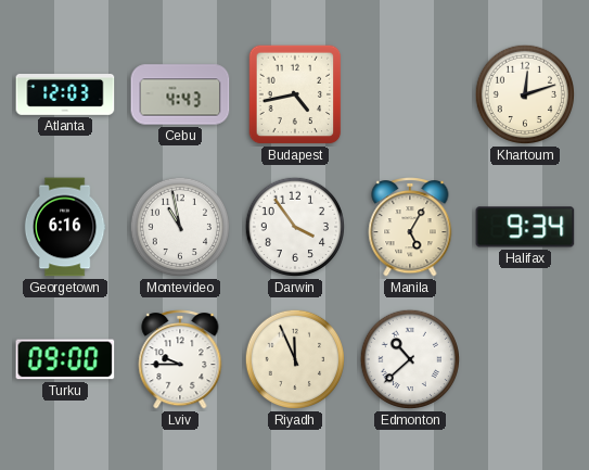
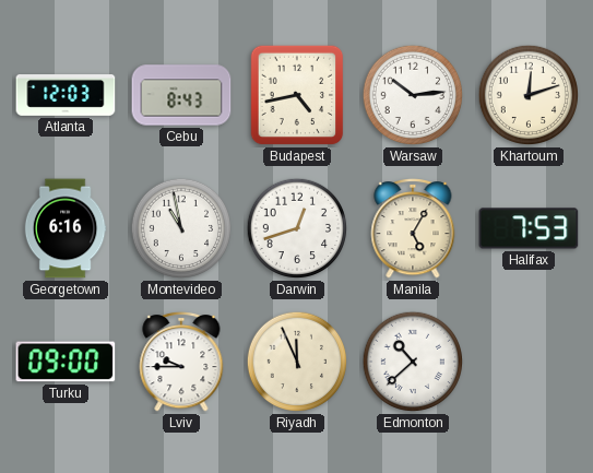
Cebu: 4:43 -> 8:43 (181, 95)
Warsaw: none -> 10:14 (413, 95)
Darwin: 3:54 -> 12:42 (297, 228)
Halifax: 9:34 -> 7:53 (529, 228)
